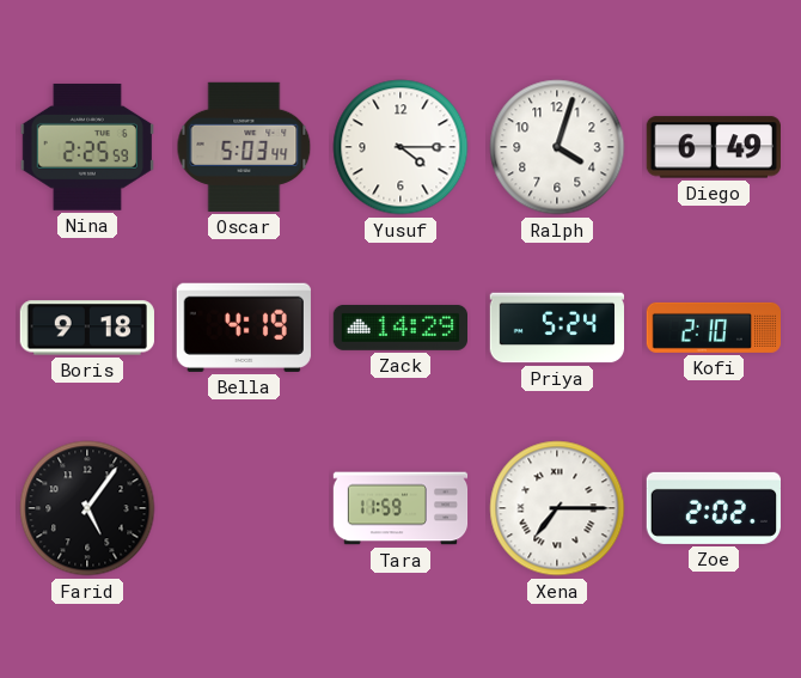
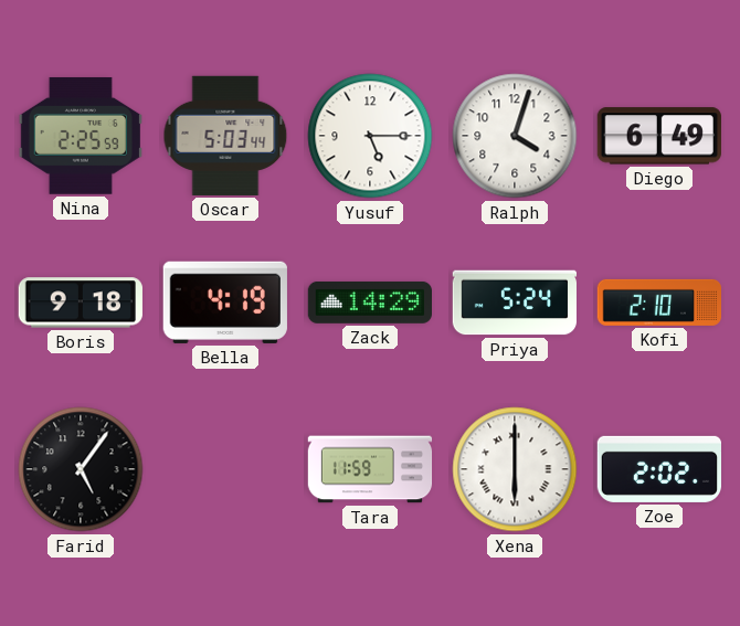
Yusuf: 4:15 -> 5:15 (370, 136)
Xena: 7:15 -> 6:00 (515, 469)
